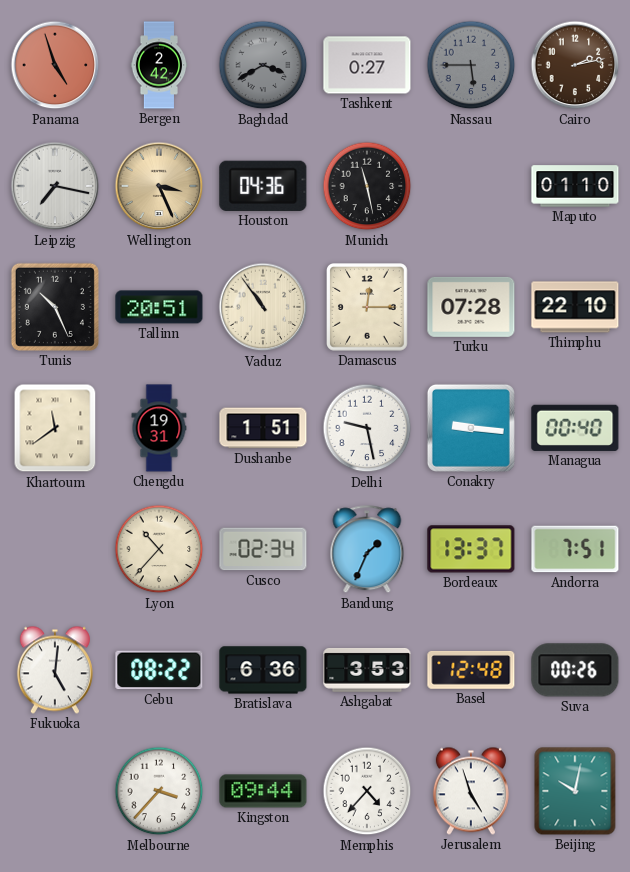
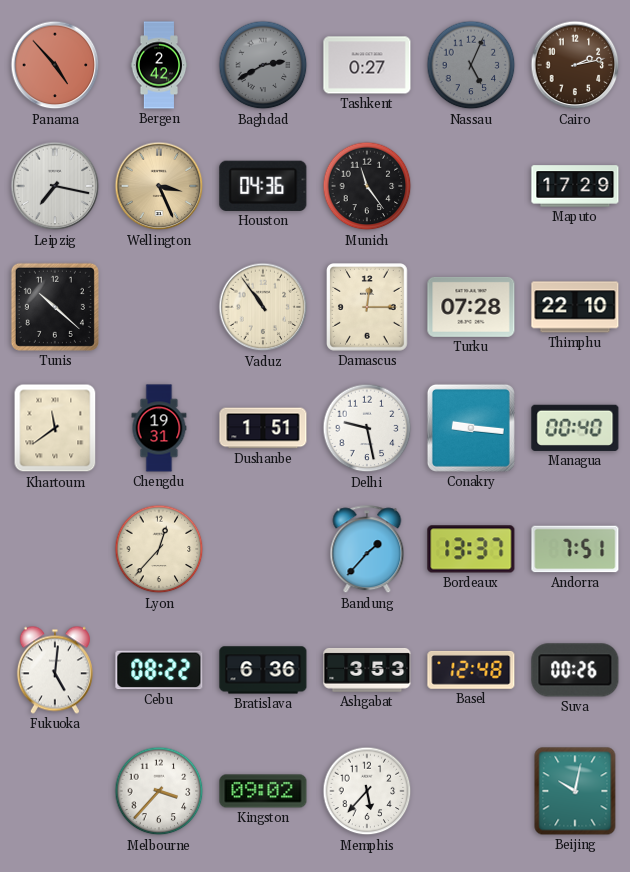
Panama: 4:57 -> 4:53 (55, 65)
Baghdad: 3:40 -> 2:40 (263, 65)
Nassau: 5:45 -> 5:04 (471, 65)
Munich: 11:28 -> 11:24 (367, 186)
Maputo: 01:10 -> 17:29 (575, 186)
Tunis: 10:26 -> 10:22 (55, 307)
Tallinn: 20:51 -> none (159, 307)
Lyon: 10:37 -> 12:37 (159, 549)
Cusco: 02:34 -> none (263, 549)
Bandung: 1:34 -> 1:37 (367, 550)
Kingston: 09:44 -> 09:02 (263, 791)
Memphis: 4:37 -> 5:37 (367, 791)
Jerusalem: 4:57 -> none (471, 791)
